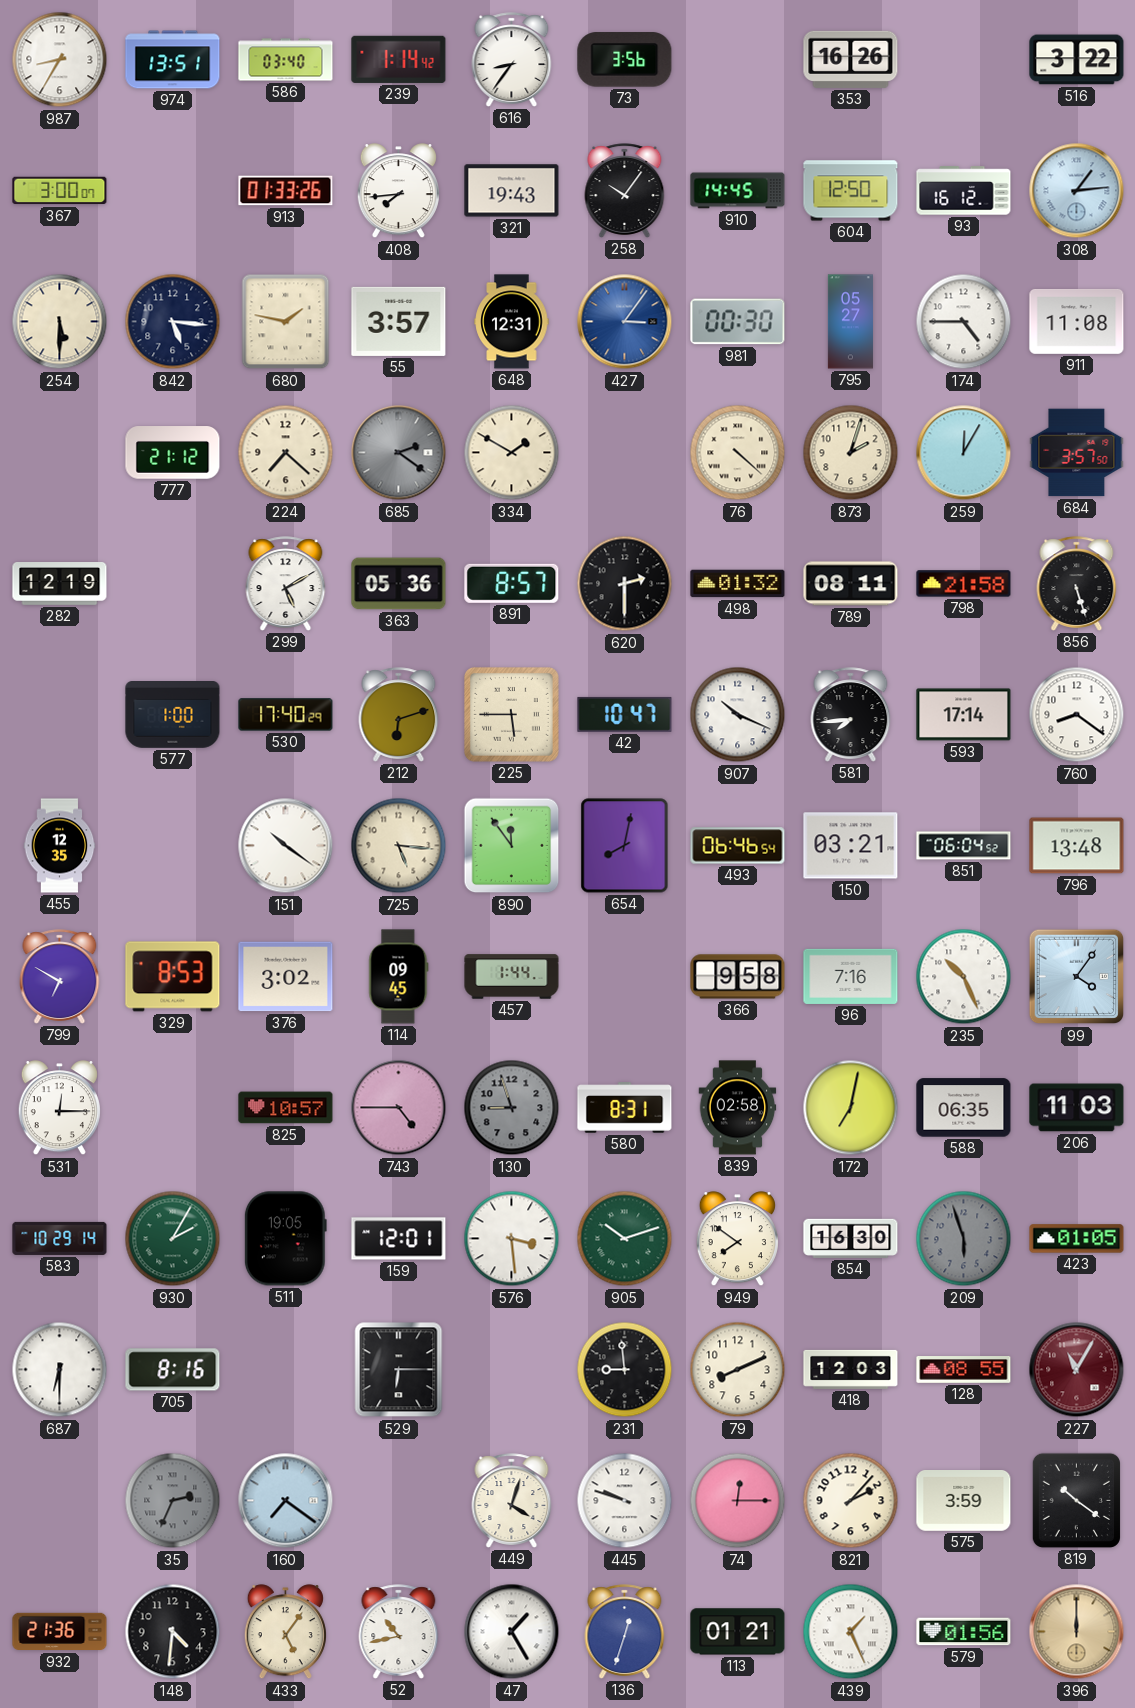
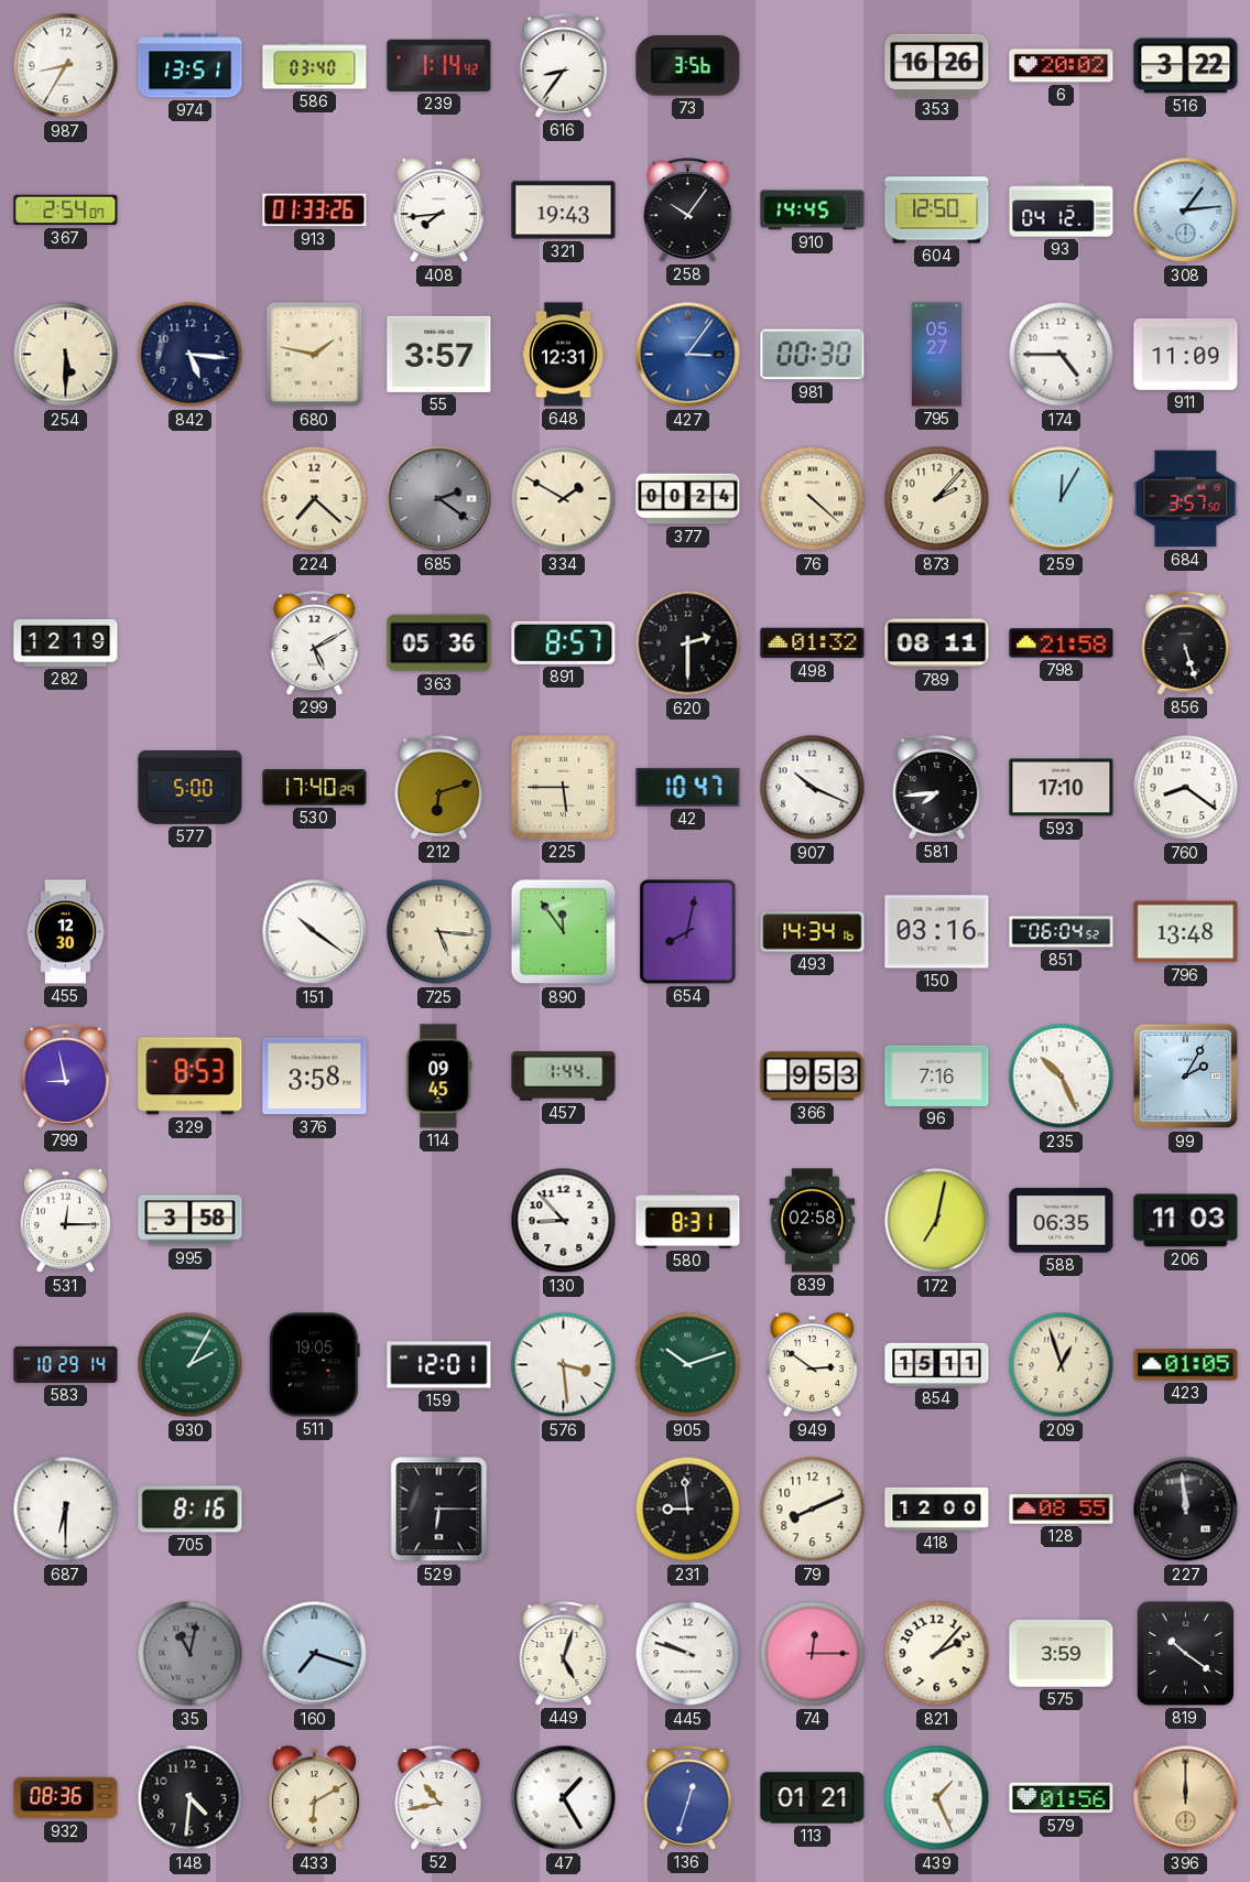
6: none -> 20:02 (1062, 66)
367: 3:00 -> 2:54 (66, 210)
93: 16:12 -> 04:12 (1062, 210)
911: 11:08 -> 11:09 (1186, 354)
777: 21:12 -> none (173, 453)
377: none -> 00:24 (688, 499)
873: 2:03 -> 2:07 (937, 499)
577: 1:00 -> 5:00 (191, 788)
593: 17:14 -> 17:10 (1062, 788)
455: 12:35 -> 12:30 (66, 932)
493: 06:46 -> 14:34 (813, 932)
150: 03:21 -> 03:16 (937, 932)
799: 6:50 -> 8:58 (66, 1077)
376: 3:02 -> 3:58 (315, 1077)
366: 9:58 -> 9:53 (813, 1077)
99: 4:06 -> 2:05 (1186, 1077)
995: none -> 3:58 (191, 1221)
825: 10:57 -> none (286, 1108)
743: 4:45 -> none (399, 1108)
130: 8:57 -> 8:53 (564, 1221)
130 dial: grey -> white (564, 1221)
949: 7:51 -> 2:51 (812, 1365)
854: 16:30 -> 15:11 (937, 1364)
209: 5:57 -> 12:57 (1062, 1365)
209 dial: grey -> cream (1062, 1365)
418: 12:03 -> 12:00 (937, 1508)
227: 11:05 -> 11:59 (1186, 1510)
227 dial: burgundy -> black (1186, 1510)
35: 2:34 -> 11:02 (191, 1654)
160: 7:21 -> 7:18 (315, 1654)
449: 4:03 -> 5:03 (564, 1654)
932: 21:36 -> 08:36 (66, 1798)
433: 5:06 -> 6:10 (314, 1798)
